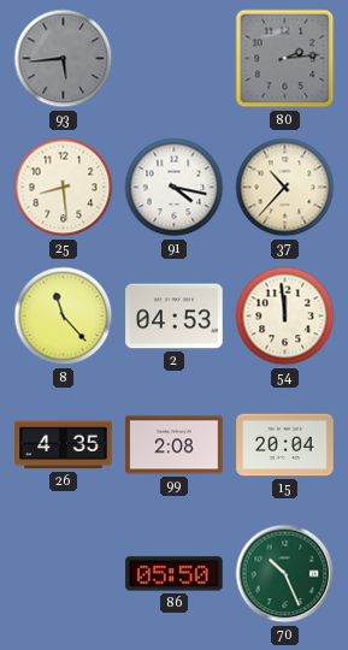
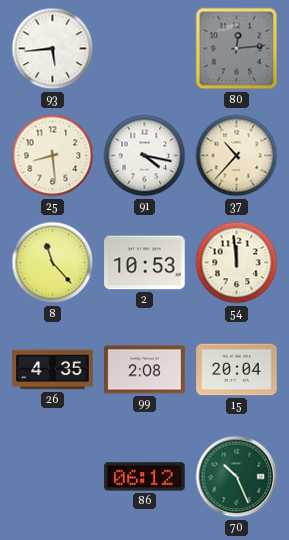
93 dial: grey -> white (53, 49)
80: 2:14 -> 12:14 (237, 49)
2: 04:53 -> 10:53 (145, 263)
86: 05:50 -> 06:12 (145, 477)
